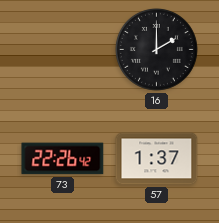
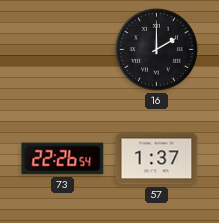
73: 22:26:42 -> 22:26:54 (63, 159)
